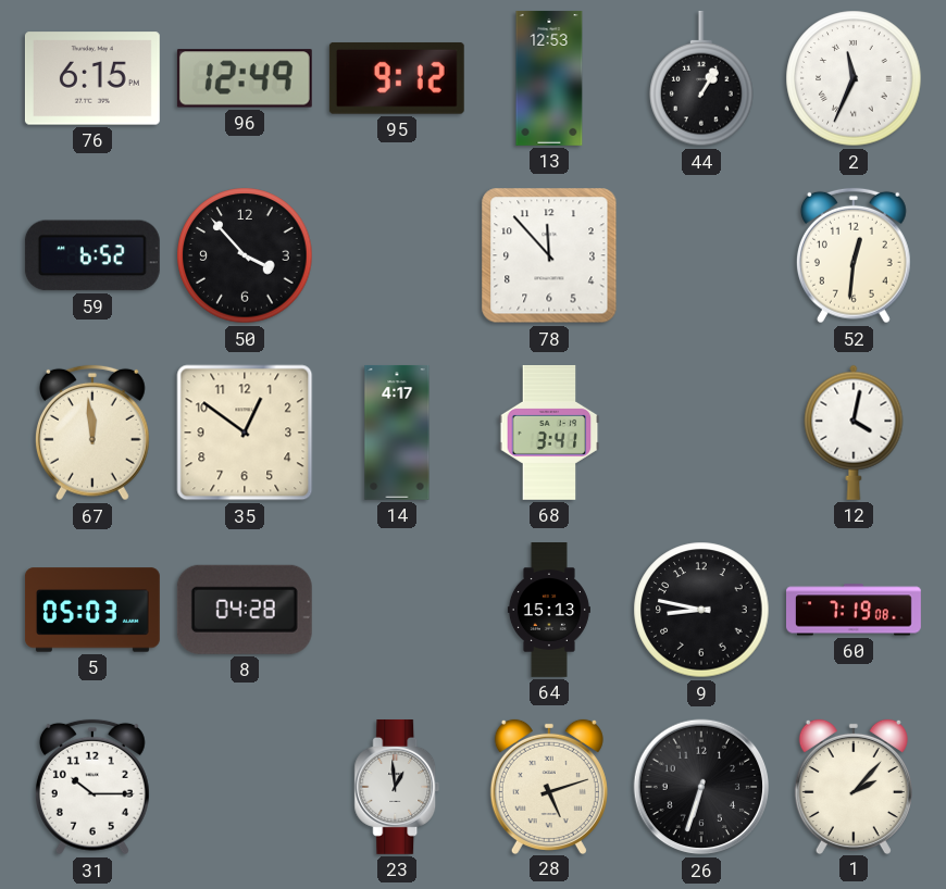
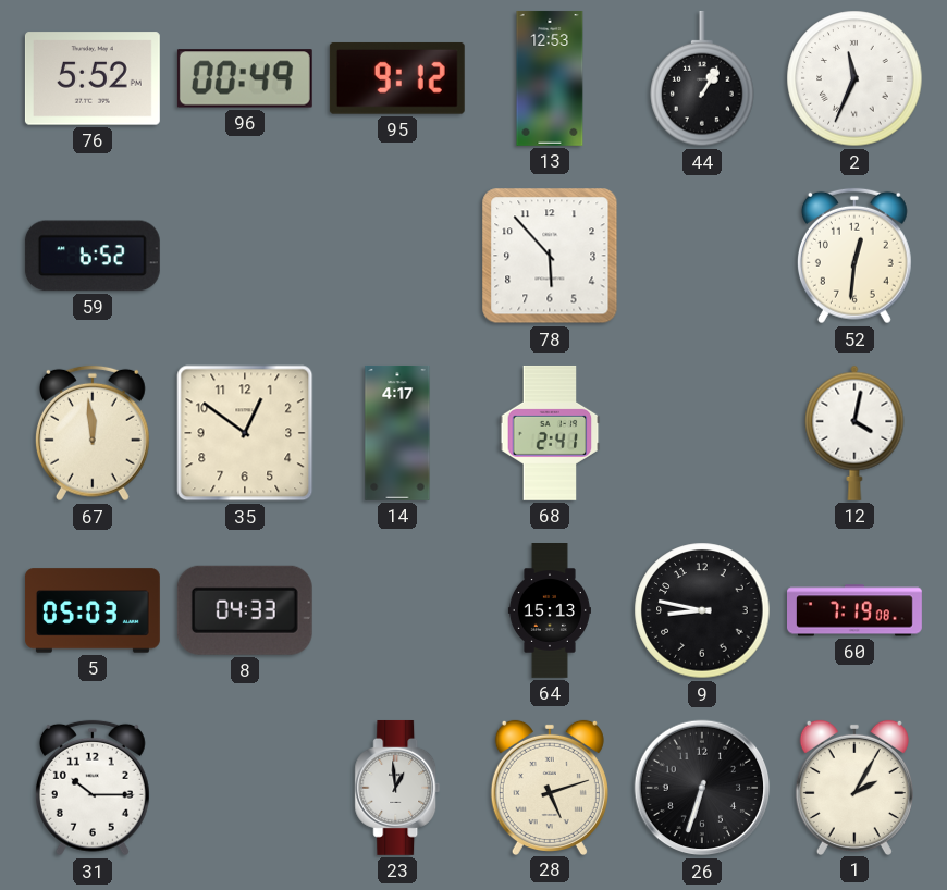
76: 6:15 -> 5:52 (93, 78)
96: 12:49 -> 00:49 (245, 78)
50: 3:53 -> none (245, 255)
78: 11:53 -> 5:53 (550, 256)
68: 3:41 -> 2:41 (550, 433)
8: 04:28 -> 04:33 (245, 610)
1: 2:07 -> 2:05 (854, 787)
